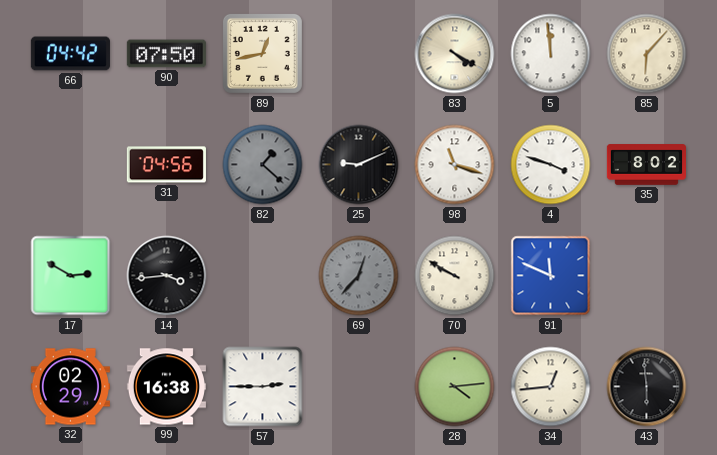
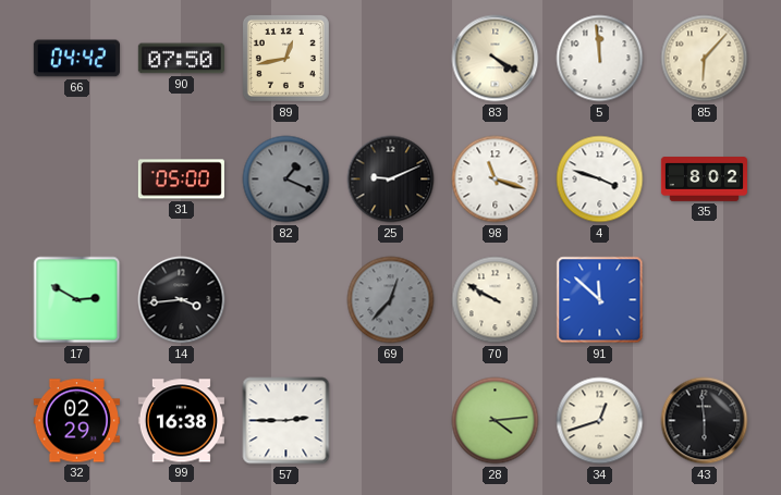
31: 04:56 -> 05:00 (181, 180)
82: 1:22 -> 1:19 (286, 180)
91: 11:49 -> 11:52 (600, 300)
34: 12:44 -> 12:42 (600, 421)
